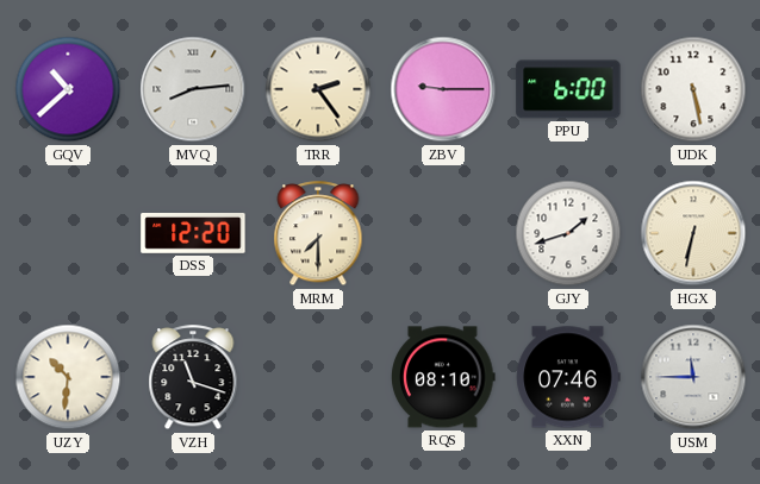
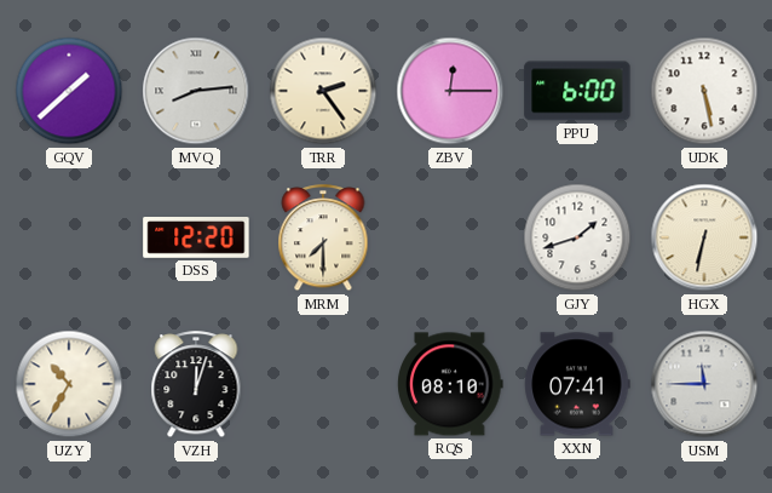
GQV: 10:38 -> 1:38 (69, 91)
ZBV: 9:15 -> 12:15 (450, 91)
UZY: 10:31 -> 10:35 (69, 384)
VZH: 11:18 -> 12:03 (196, 385)
XXN: 07:46 -> 07:41 (577, 384)
